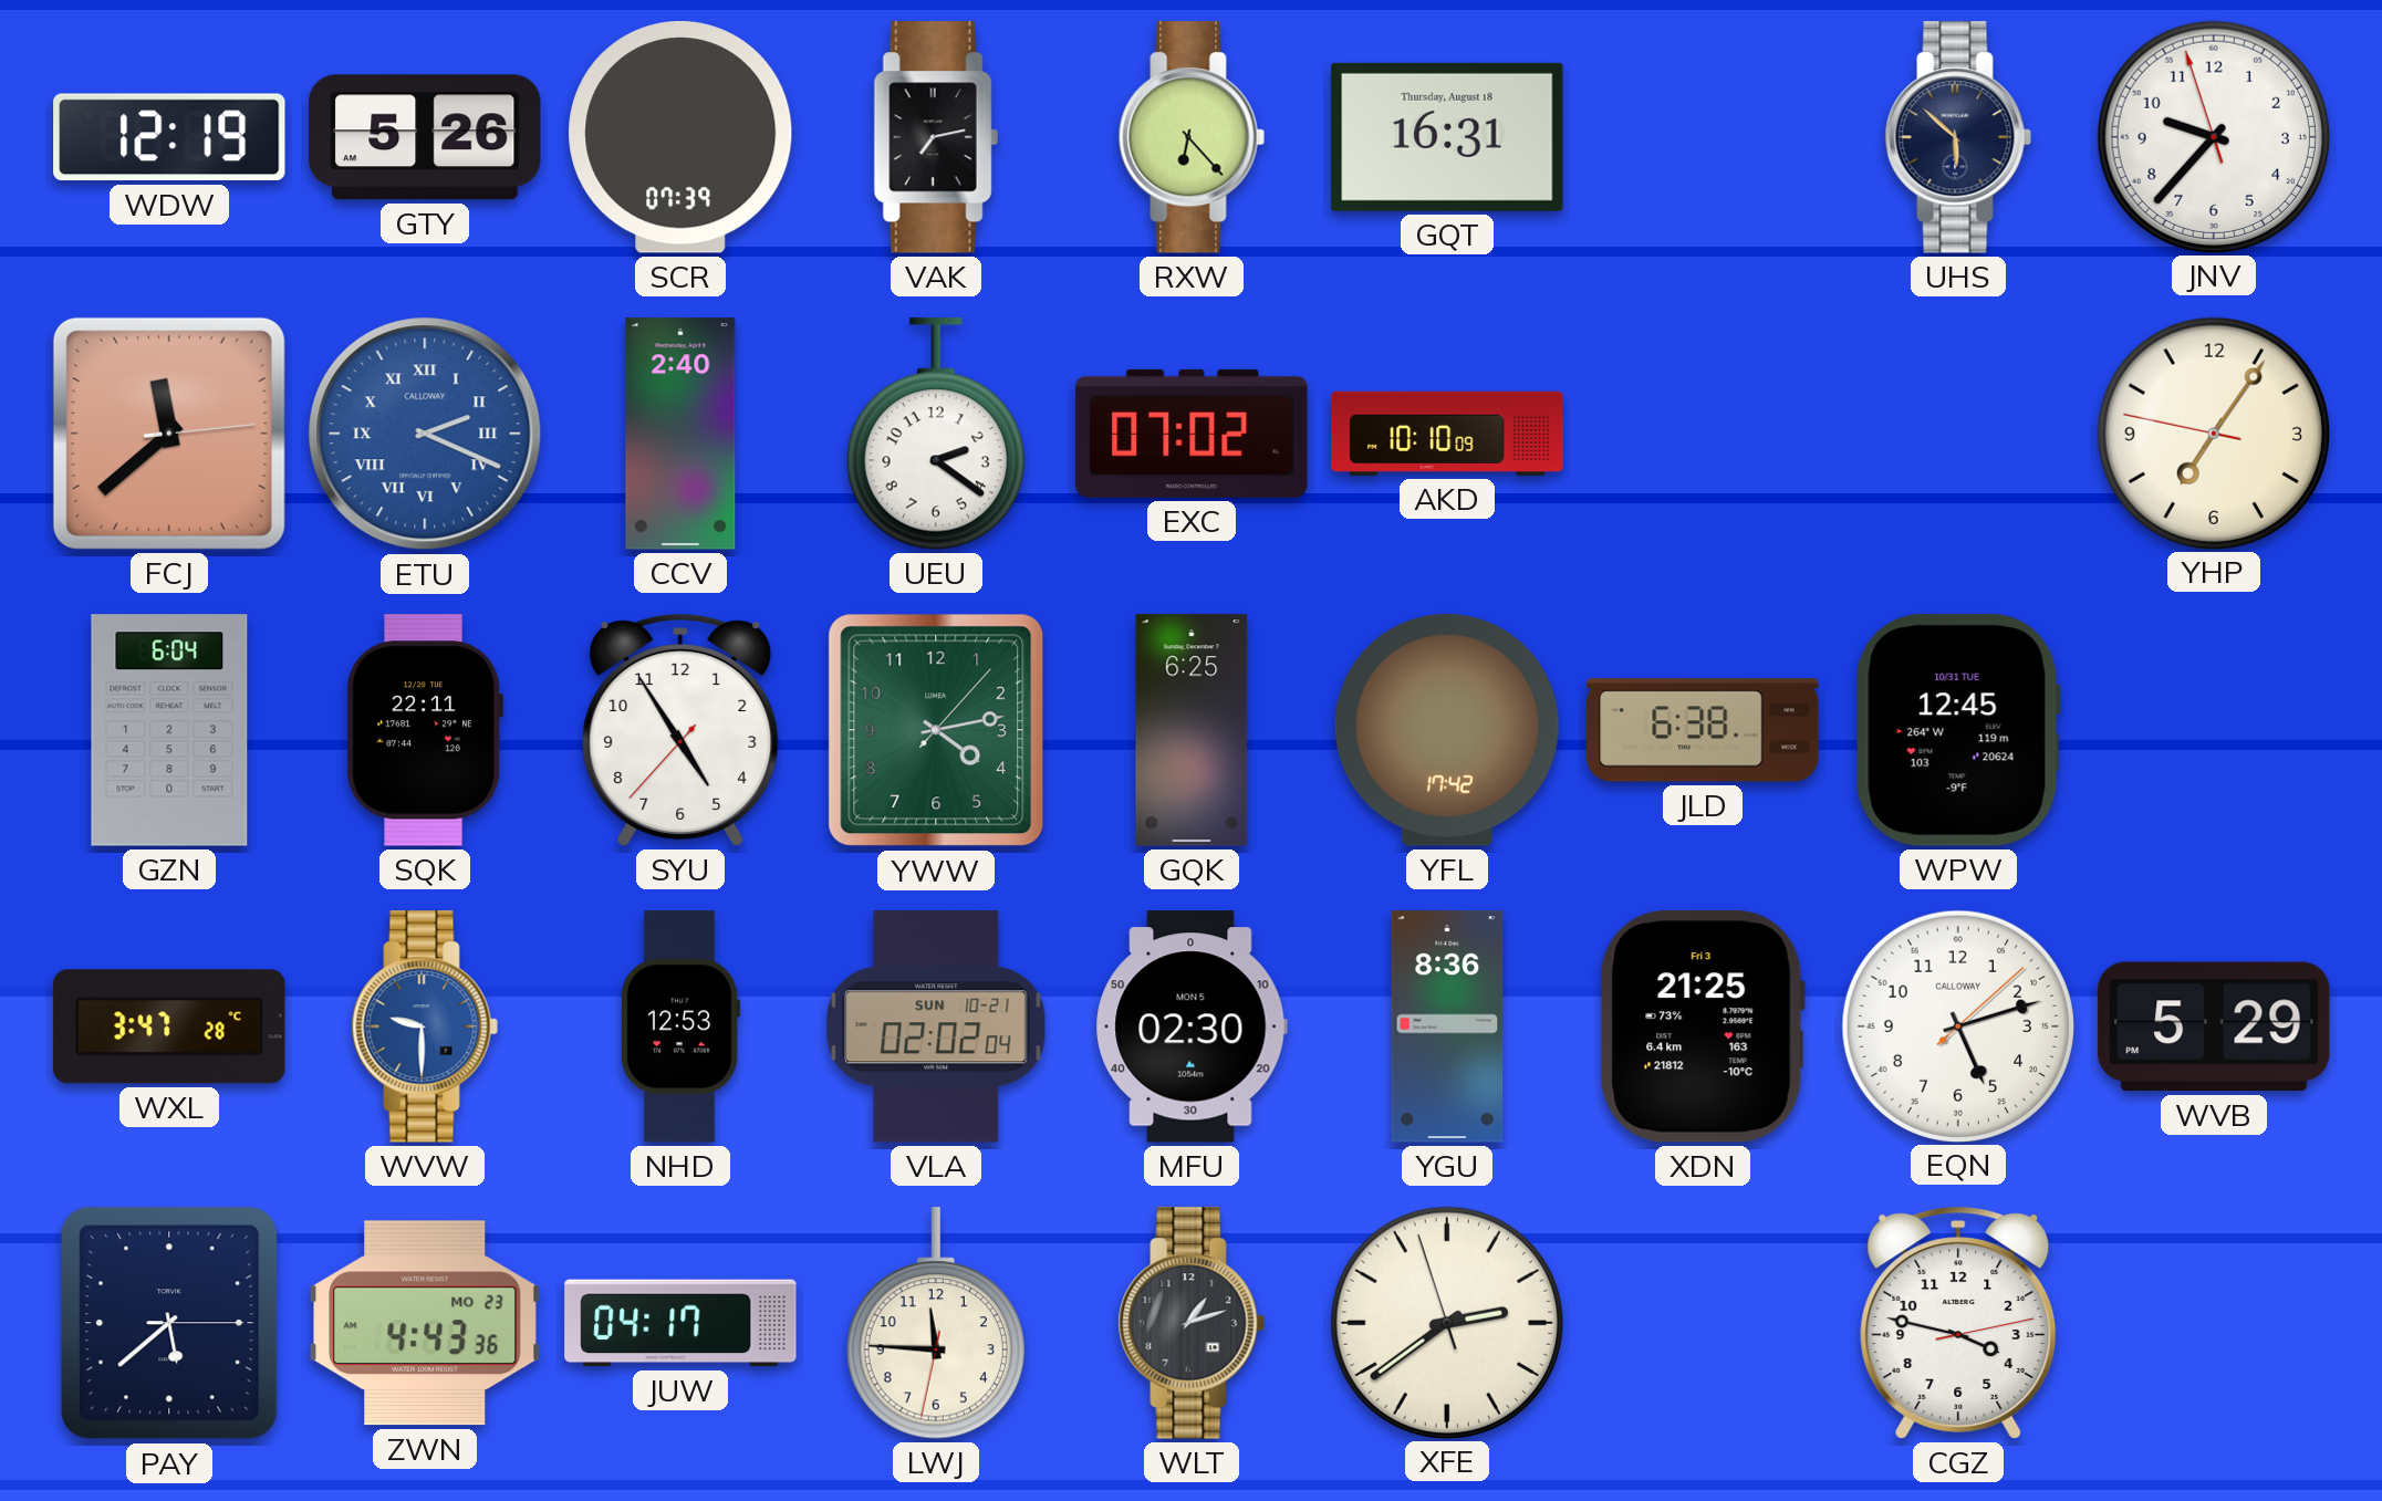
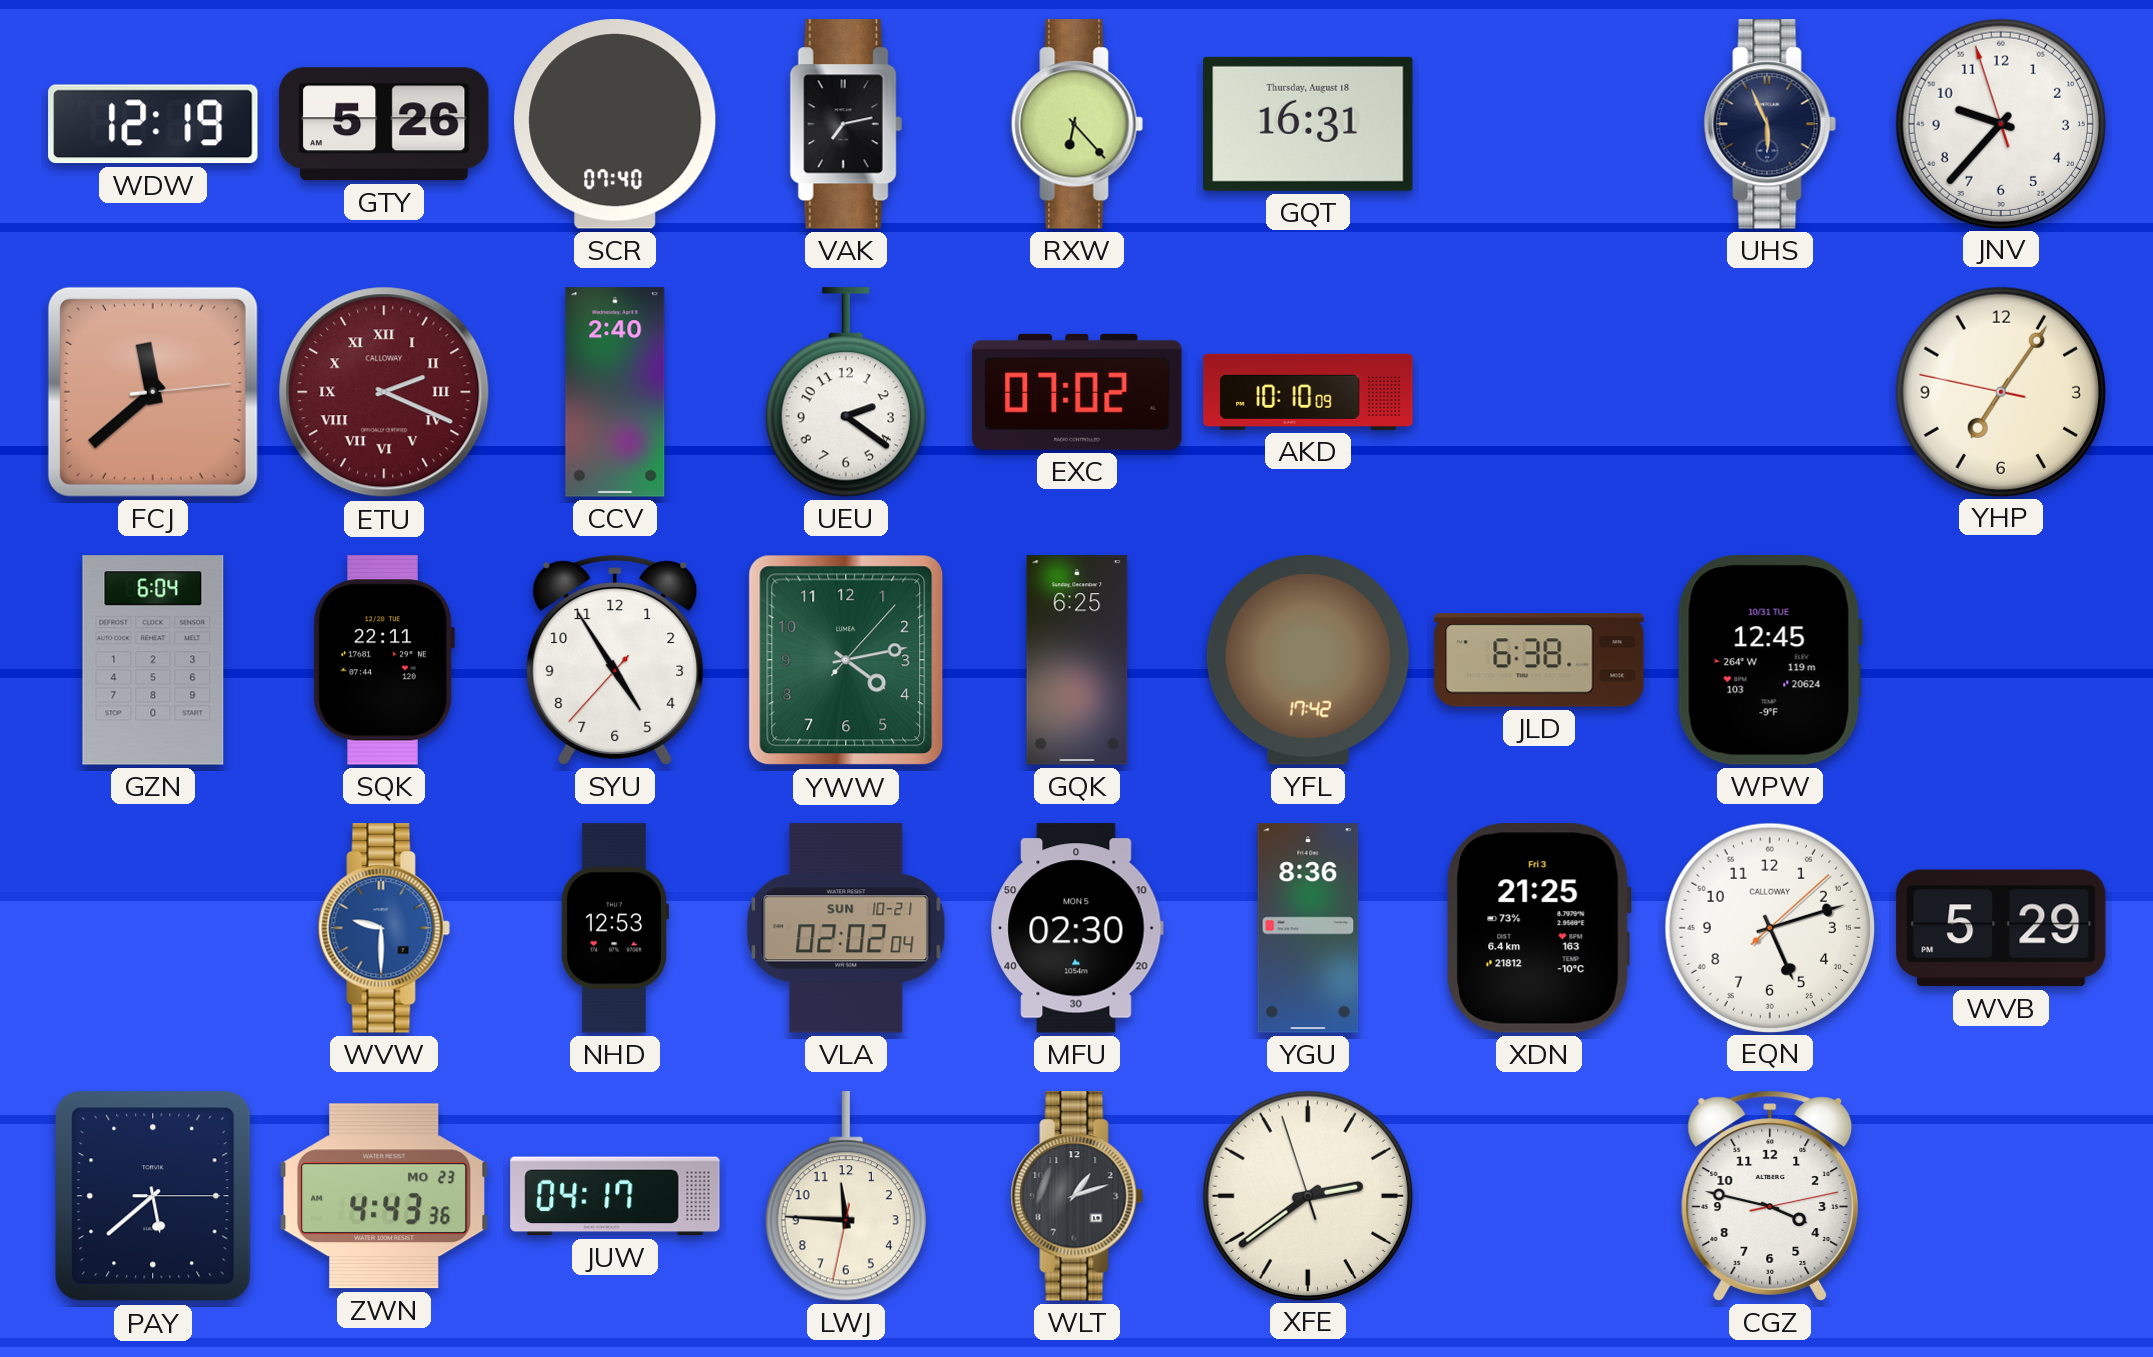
SCR: 07:39 -> 07:40 (615, 125)
UHS: 5:52 -> 5:56 (1770, 124)
ETU dial: blue -> burgundy (384, 392)
WXL: 3:47 -> none (169, 1026)
